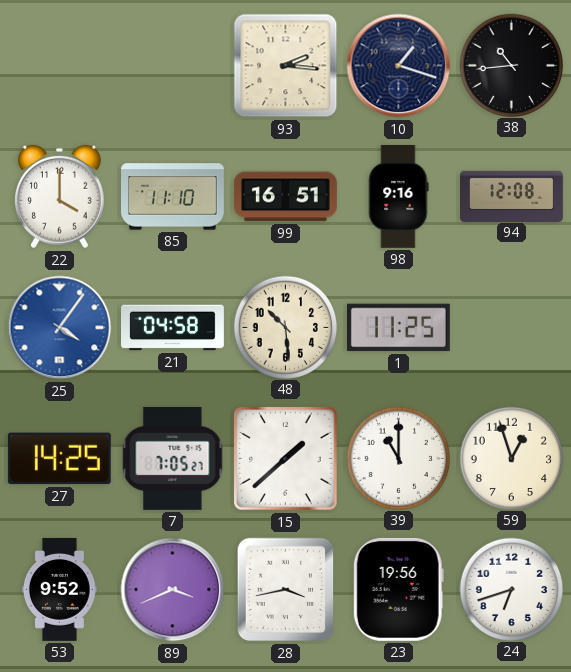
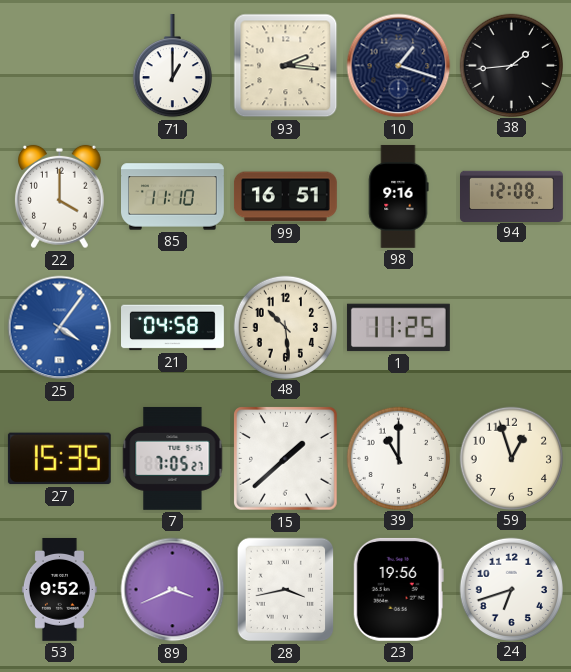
71: none -> 1:00 (172, 66)
38: 10:44 -> 1:44 (511, 65)
27: 14:25 -> 15:35 (59, 459)
